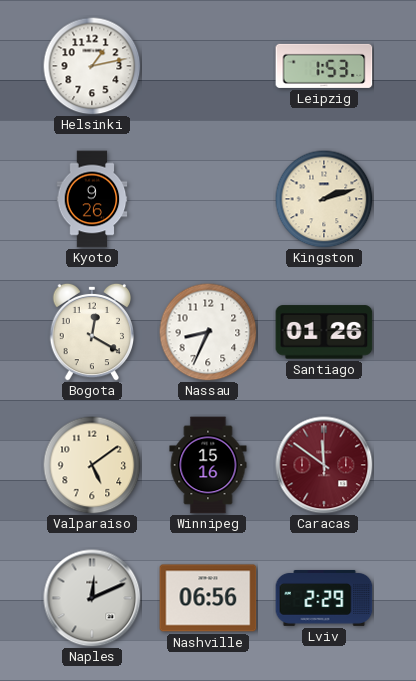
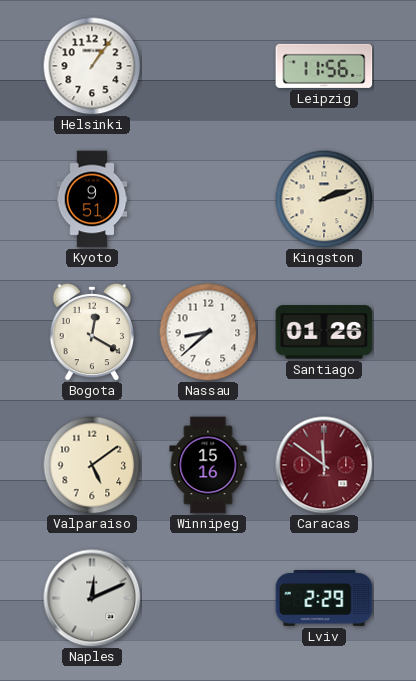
Helsinki: 1:13 -> 1:06 (92, 66)
Leipzig: 1:53 -> 11:56 (324, 66)
Kyoto: 9:26 -> 9:51 (92, 199)
Nassau: 8:34 -> 8:38 (208, 332)
Nashville: 06:56 -> none (208, 598)
